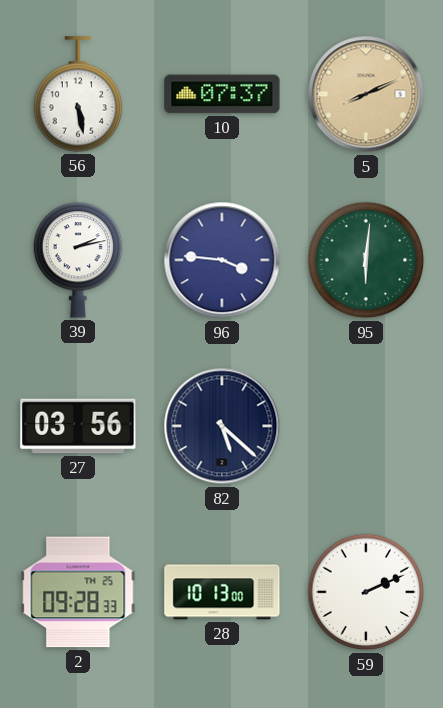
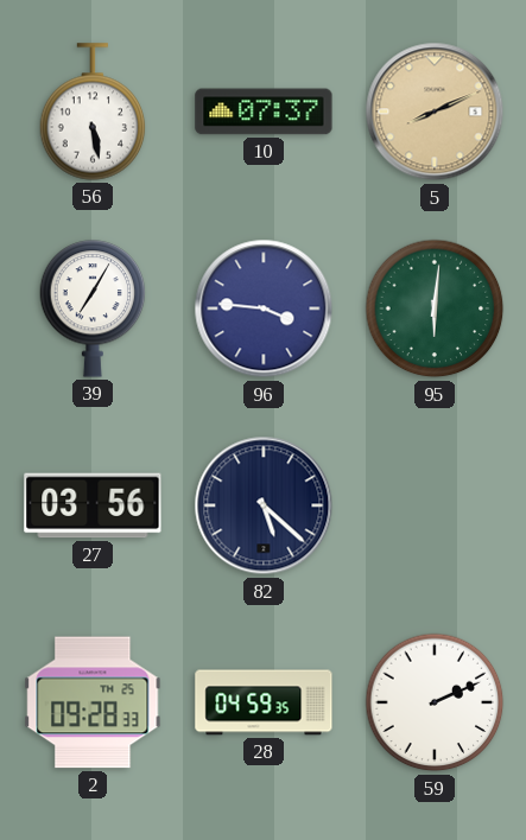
39: 2:13 -> 7:05 (93, 308)
28: 10:13 -> 04:59 (264, 702)
